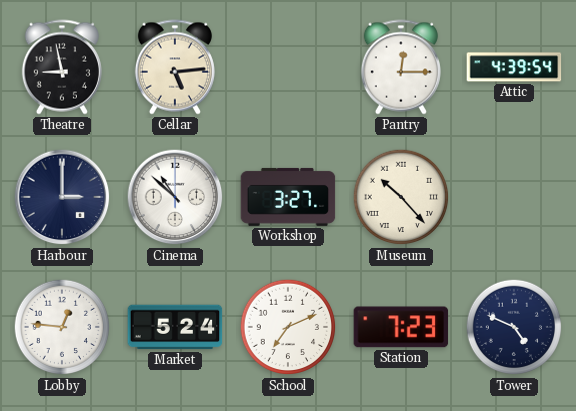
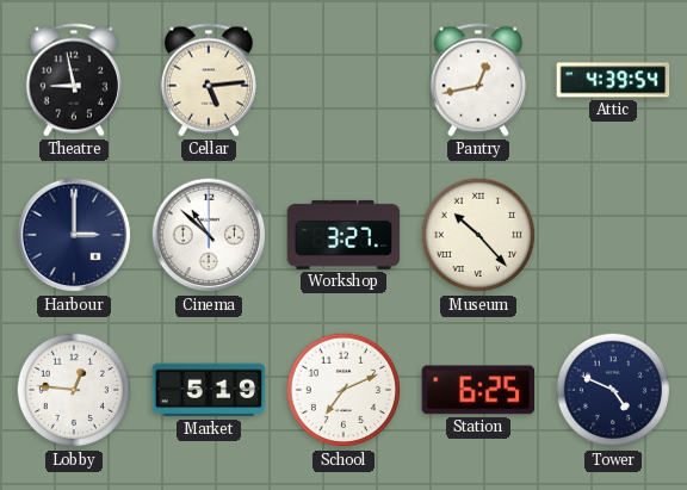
Pantry: 12:15 -> 12:43 (478, 80)
Market: 5:24 -> 5:19 (209, 390)
Station: 7:23 -> 6:25 (478, 390)
